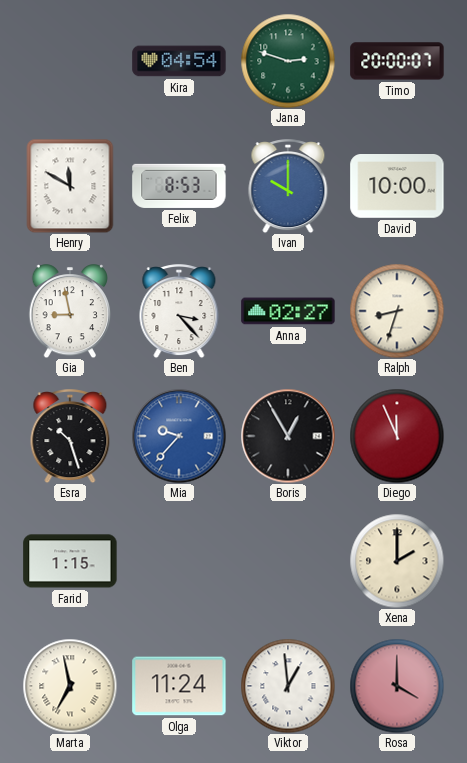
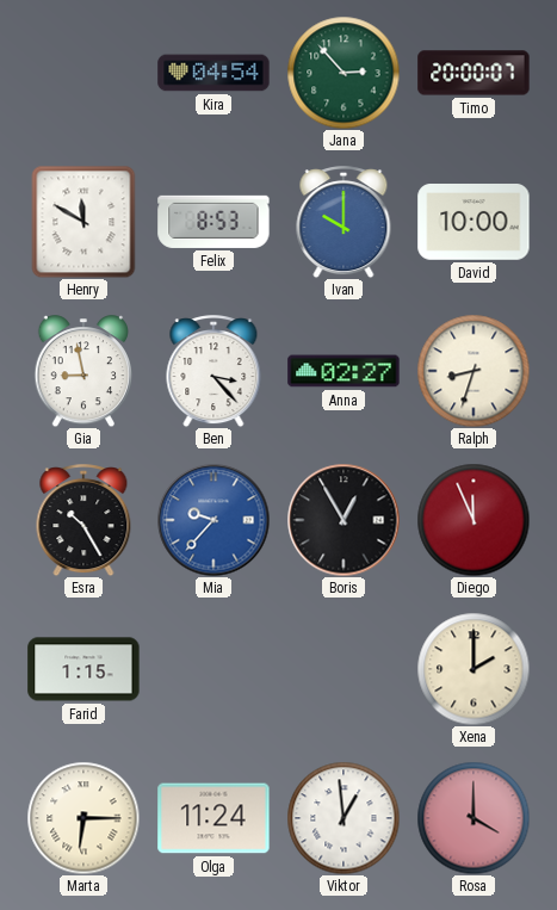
Jana: 2:48 -> 2:53 (344, 73)
Esra: 10:27 -> 10:25 (83, 520)
Marta: 6:58 -> 6:15 (83, 818)
